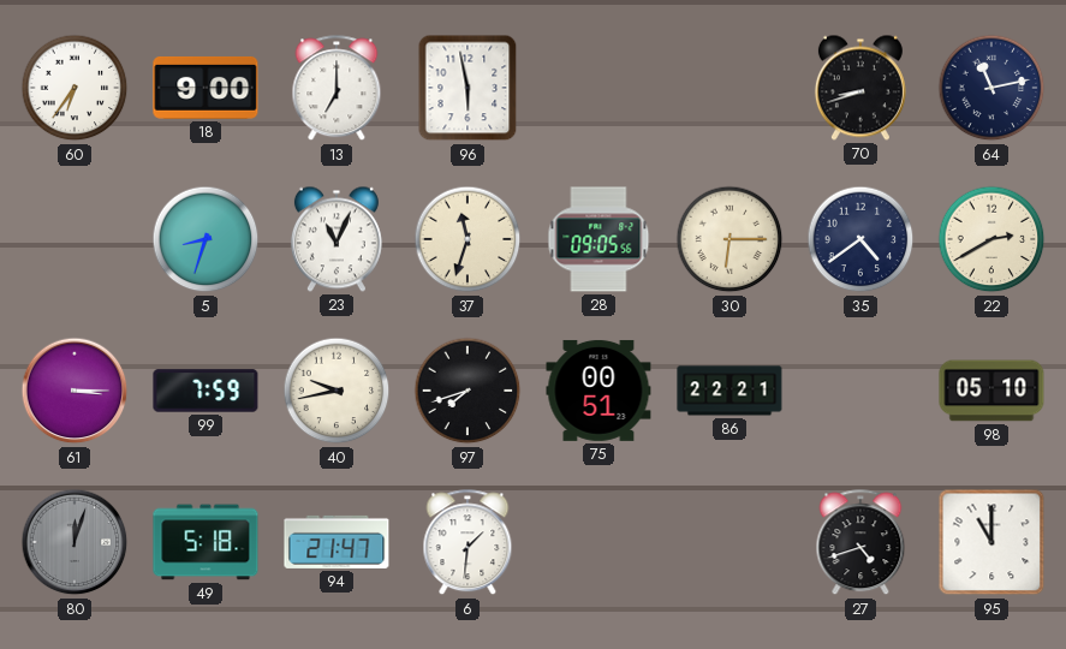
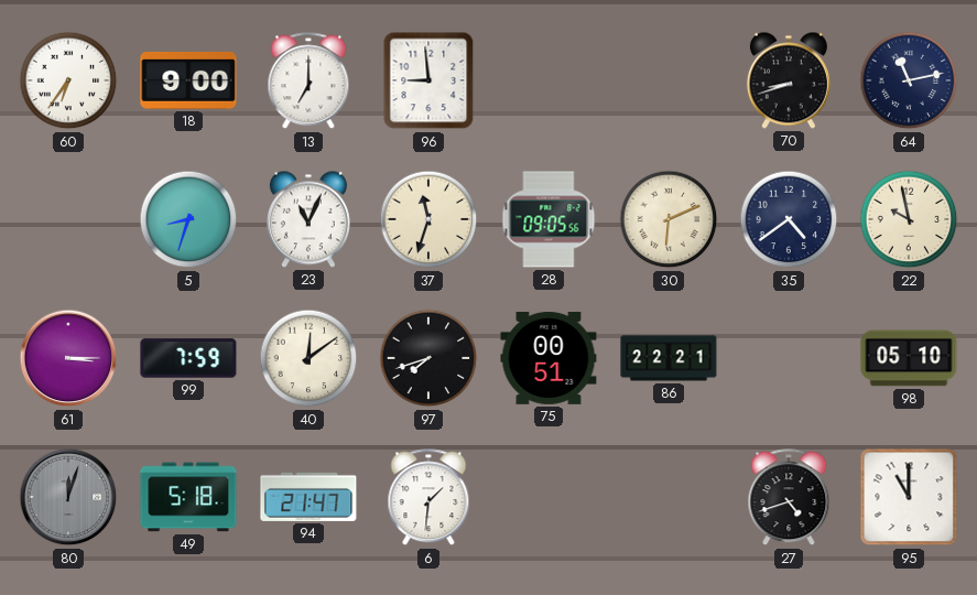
96: 5:58 -> 8:59 (428, 80)
30: 6:15 -> 6:11 (669, 219)
22: 2:40 -> 9:58 (909, 219)
40: 9:43 -> 12:09 (308, 358)
